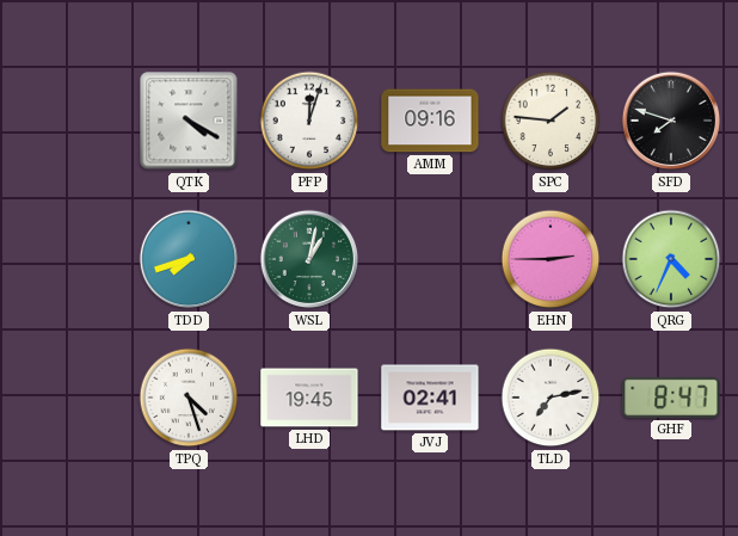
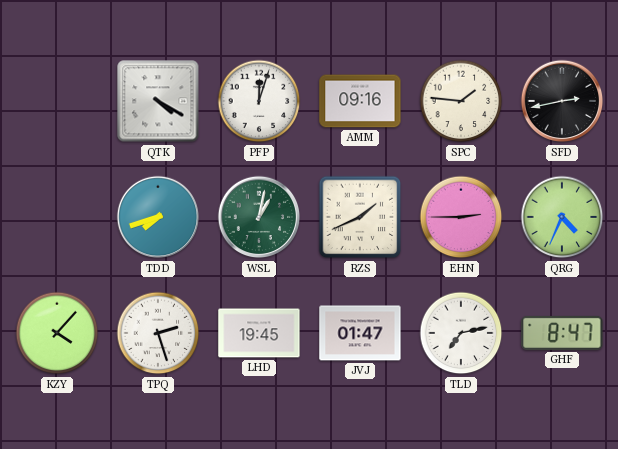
SFD: 7:48 -> 2:43 (562, 101)
RZS: none -> 1:41 (360, 217)
KZY: none -> 4:07 (57, 333)
TPQ: 4:27 -> 2:27 (158, 333)
JVJ: 02:41 -> 01:47 (360, 333)
